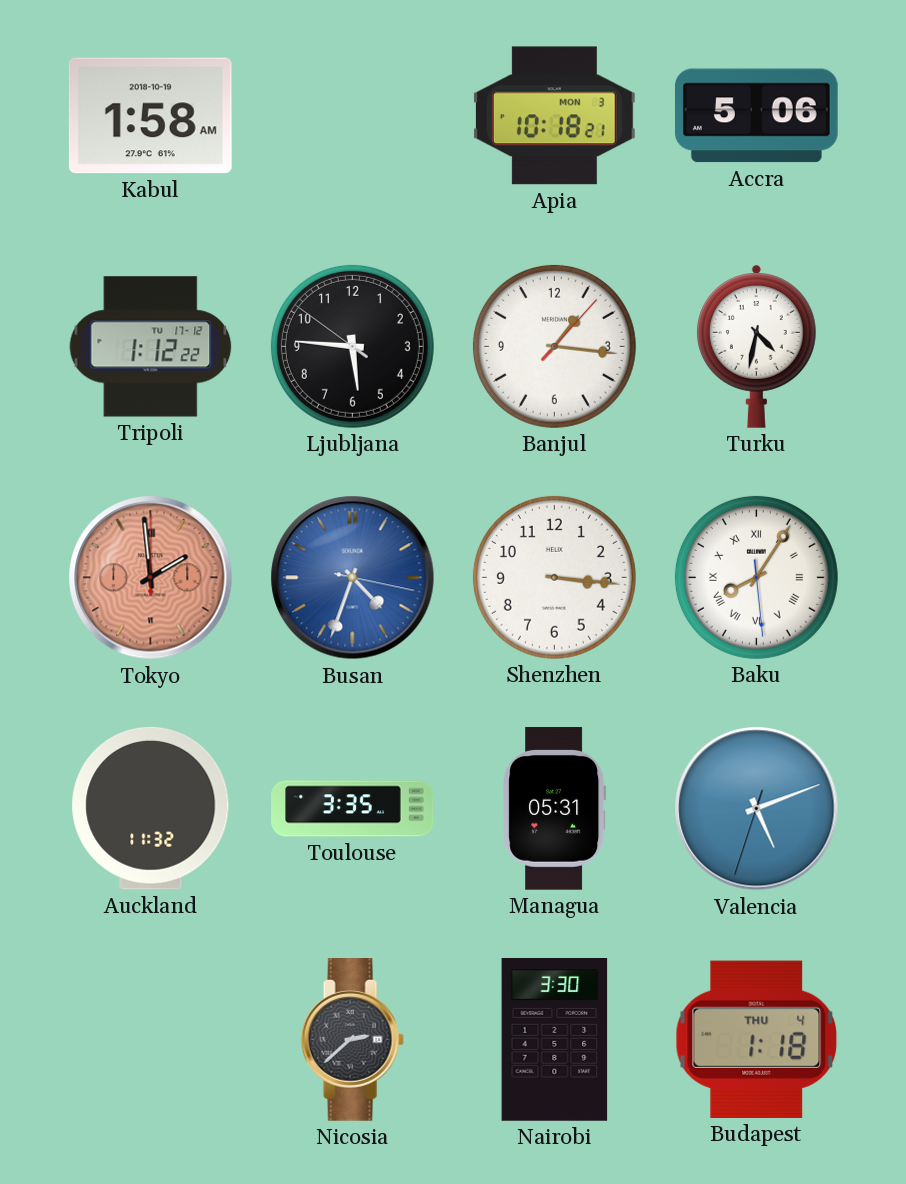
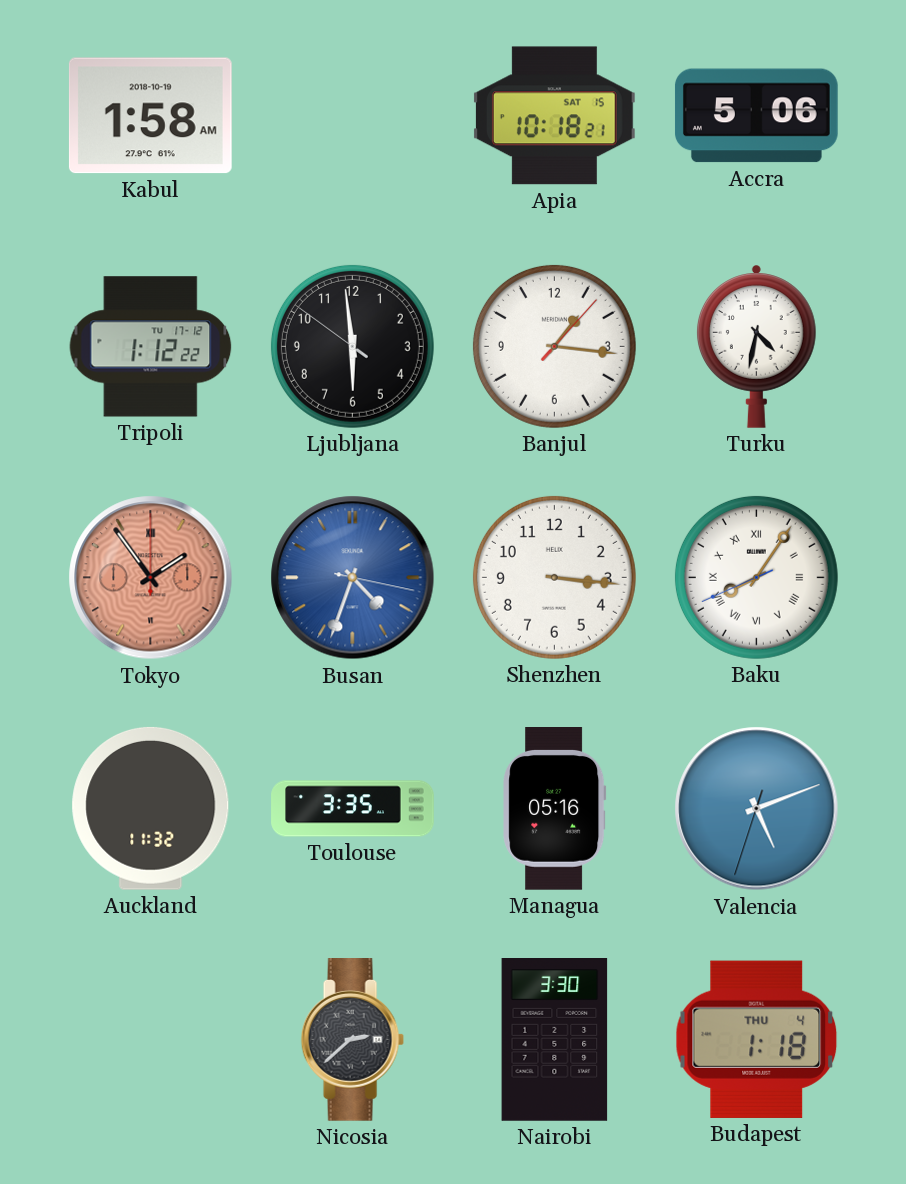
Apia date: MON 3 -> SAT 15 (554, 116)
Ljubljana: 5:45 -> 5:58 (352, 346)
Tokyo: 1:59 -> 1:54 (151, 578)
Baku: 8:05:29 -> 8:05:41 (756, 577)
Managua: 05:31 -> 05:16 (555, 809)
